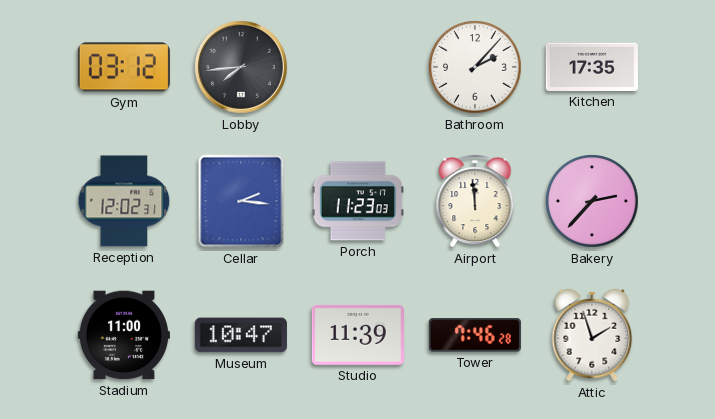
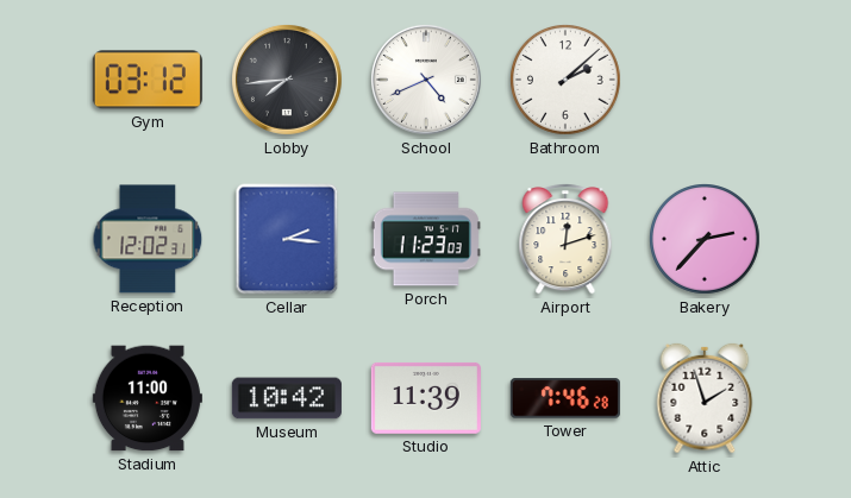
School: none -> 4:41 (426, 80)
Bathroom: 2:07 -> 2:08 (567, 81)
Kitchen: 17:35 -> none (592, 67)
Airport: 11:59 -> 12:12 (565, 239)
Museum: 10:47 -> 10:42 (287, 398)
